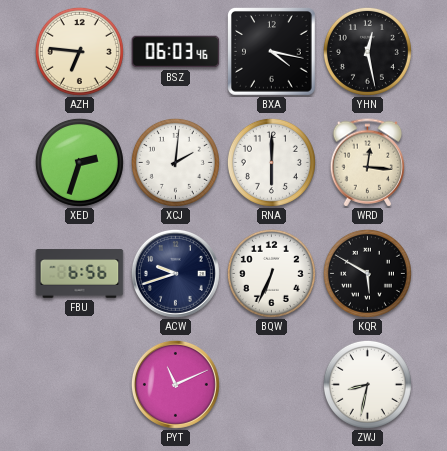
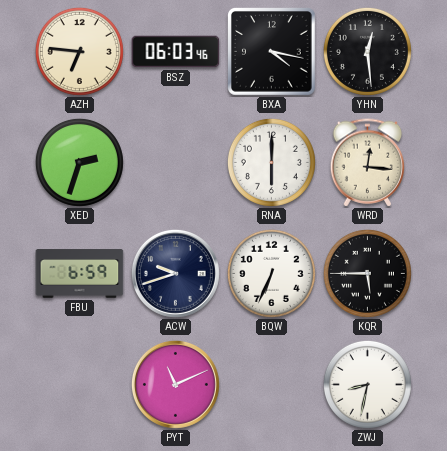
YHN: 12:28 -> 12:29 (367, 51)
XCJ: 2:01 -> none (175, 162)
FBU: 6:56 -> 6:59 (80, 274)
KQR: 5:50 -> 5:45 (367, 273)
